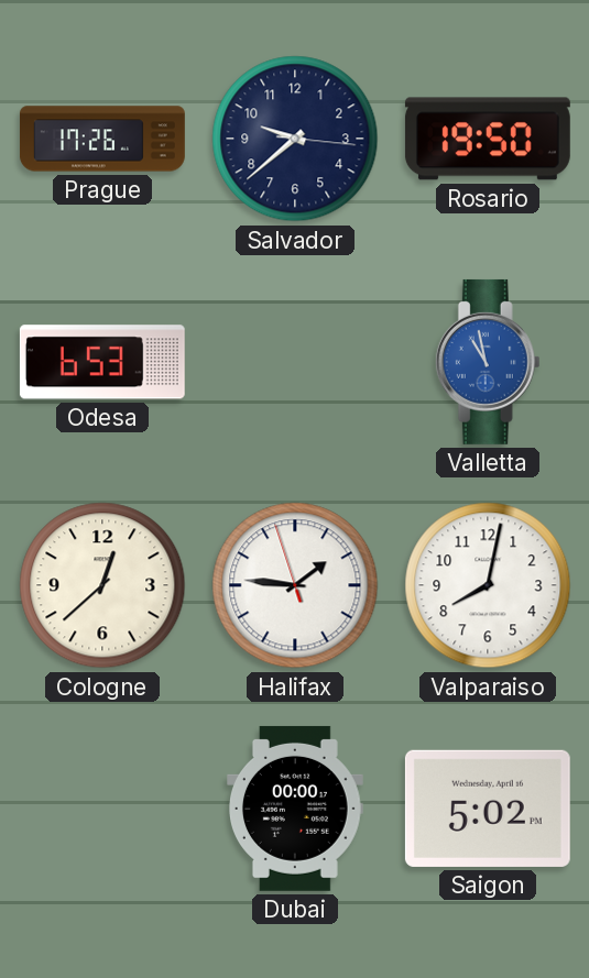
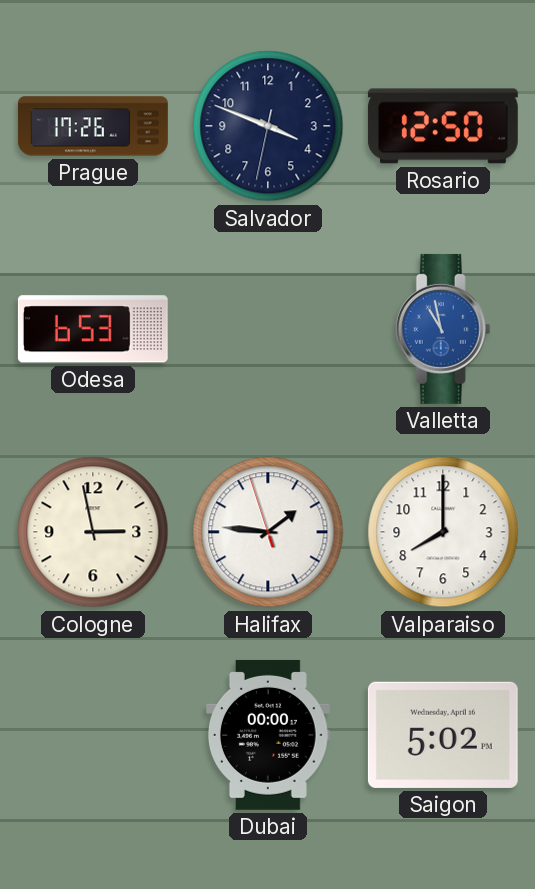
Salvador: 9:38 -> 3:48 (268, 126)
Rosario: 19:50 -> 12:50 (443, 126)
Cologne: 12:38 -> 2:58 (93, 532)
Valparaiso: 8:02 -> 8:00 (443, 532)
